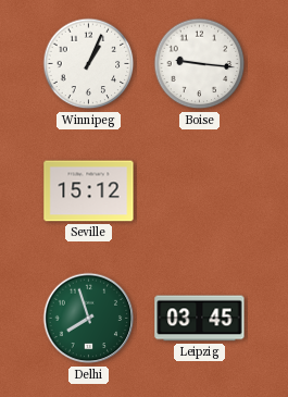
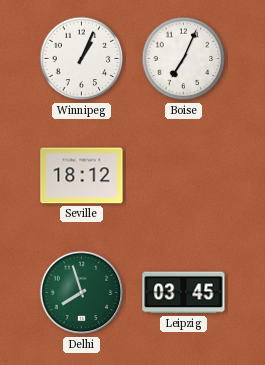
Boise: 9:16 -> 7:04 (184, 59)
Seville: 15:12 -> 18:12 (82, 176)
